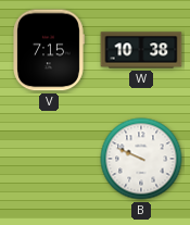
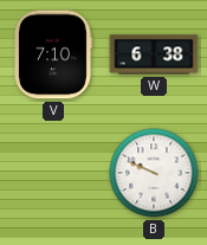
V: 7:15 -> 7:10 (53, 54)
W: 10:38 -> 6:38 (154, 54)
